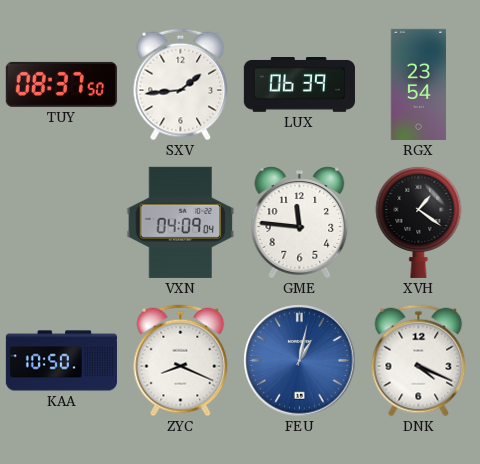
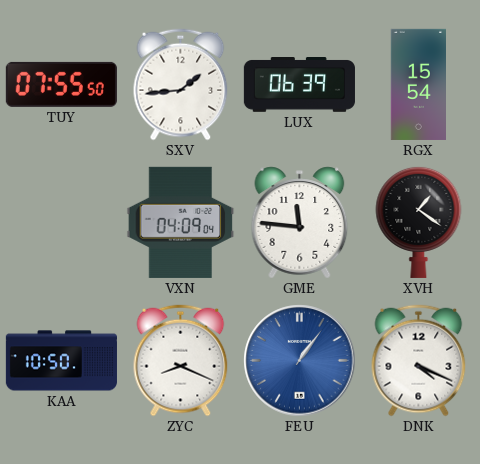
TUY: 08:37 -> 07:55 (61, 84)
RGX: 23:54 -> 15:54 (418, 84)
FEU: 1:02 -> 1:06 (300, 361)
